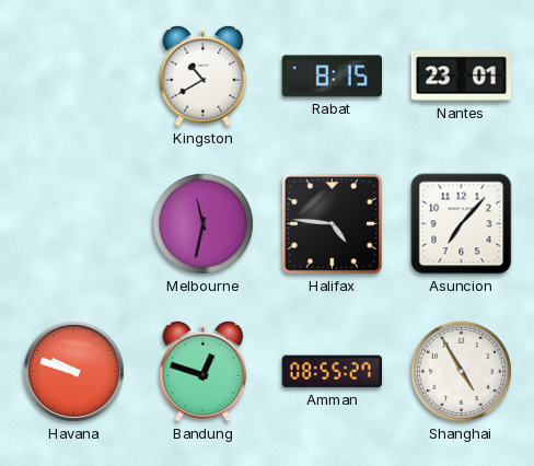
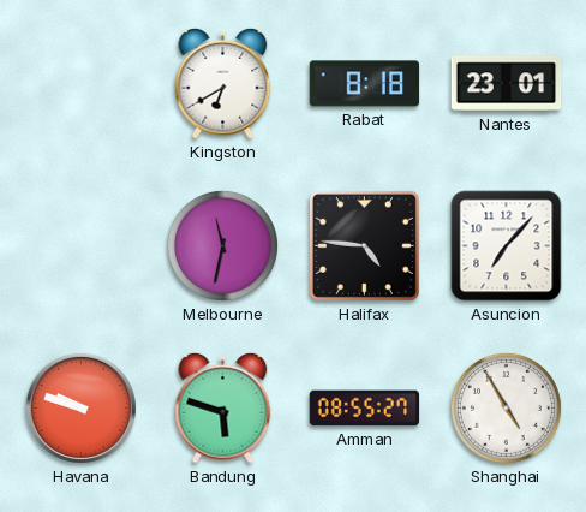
Kingston: 10:40 -> 6:40 (223, 83)
Rabat: 8:15 -> 8:18 (365, 84)
Bandung: 12:48 -> 5:48 (223, 407)
